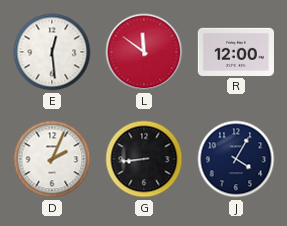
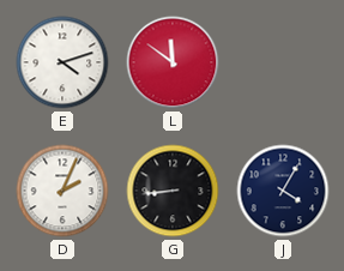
E: 12:29 -> 4:12 (62, 62)
R: 12:00 -> none (236, 52)
